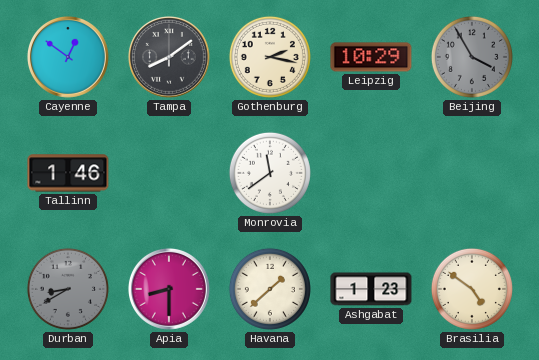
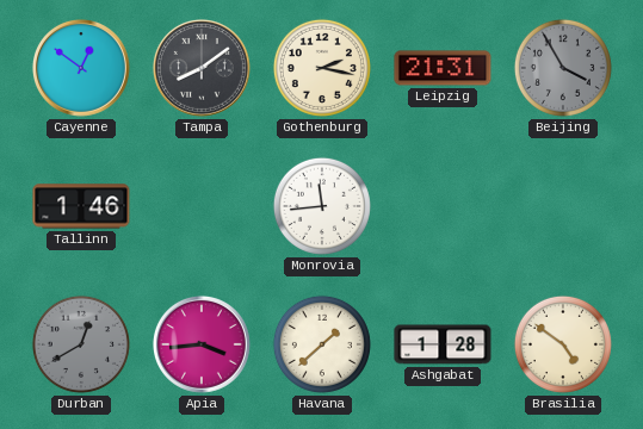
Leipzig: 10:29 -> 21:31 (443, 68)
Monrovia: 11:39 -> 11:44 (322, 206)
Durban: 8:40 -> 12:40 (81, 344)
Apia: 8:30 -> 3:44 (202, 344)
Ashgabat: 1:23 -> 1:28 (443, 344)
